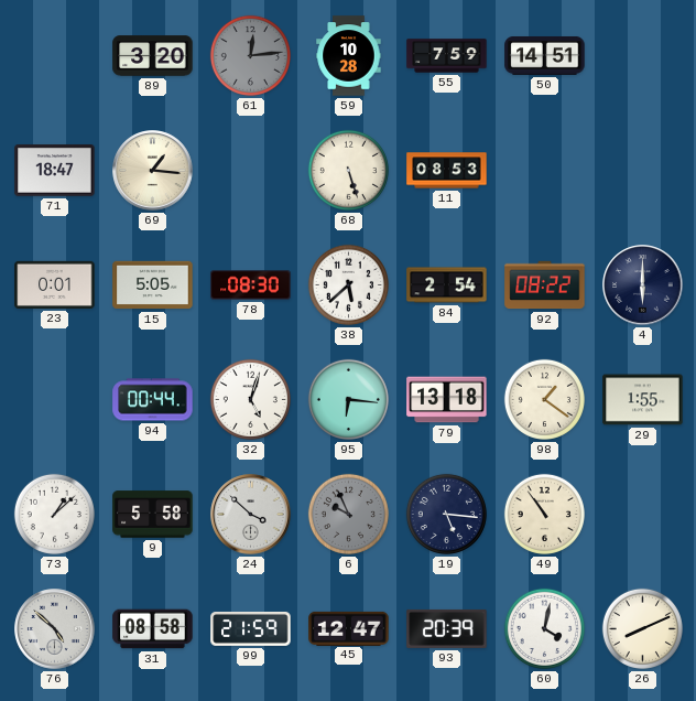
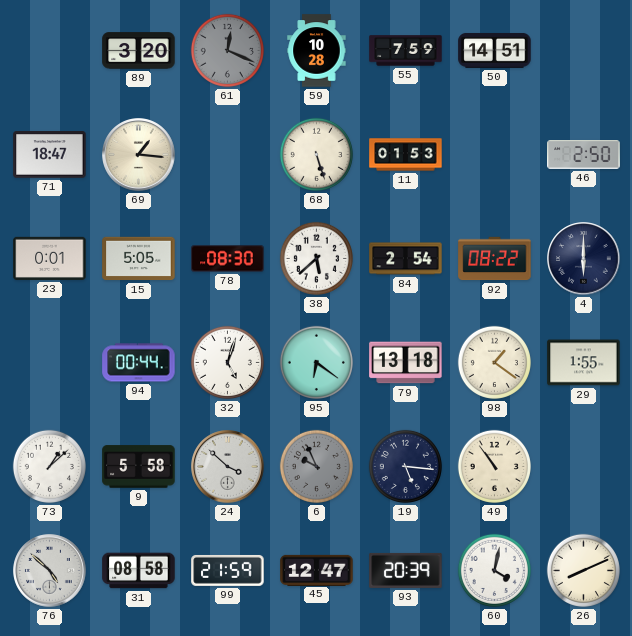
61: 12:14 -> 12:19 (227, 50)
11: 08:53 -> 01:53 (406, 155)
46: none -> 2:50 (584, 155)
95: 6:16 -> 6:21 (316, 362)
